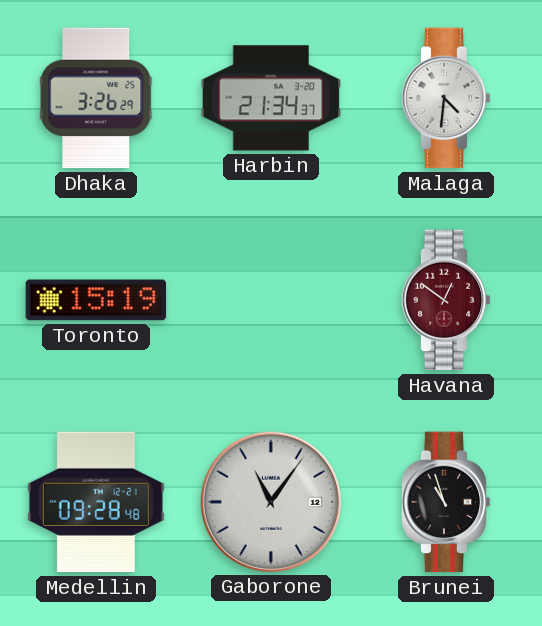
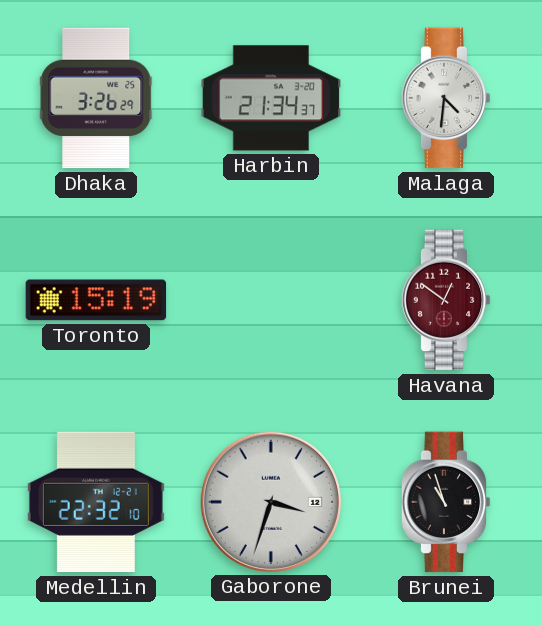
Medellin: 09:28 -> 22:32 (96, 502)
Gaborone: 11:06 -> 3:33 (270, 501)
